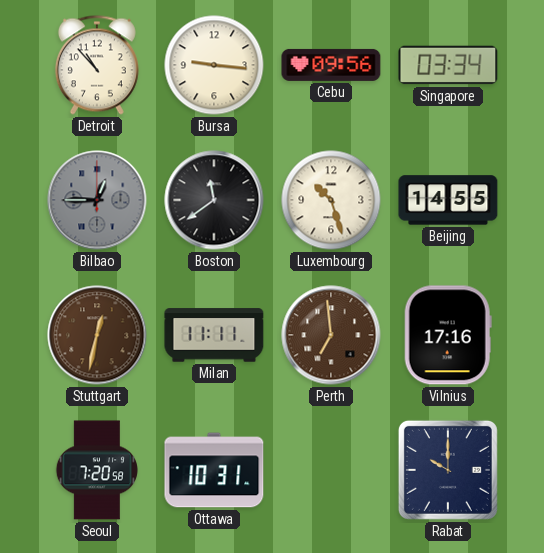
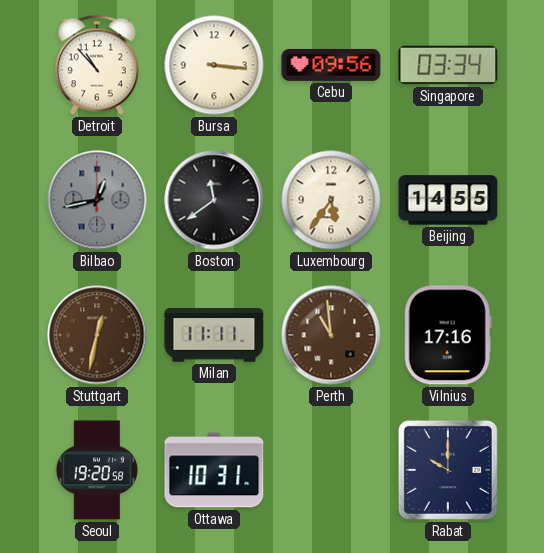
Bursa: 9:16 -> 3:16 (214, 65)
Bilbao: 12:45 -> 12:43 (97, 200)
Luxembourg: 10:27 -> 5:36 (331, 200)
Perth: 6:59 -> 10:59 (331, 335)
Seoul: 7:20 -> 19:20 (97, 470)
